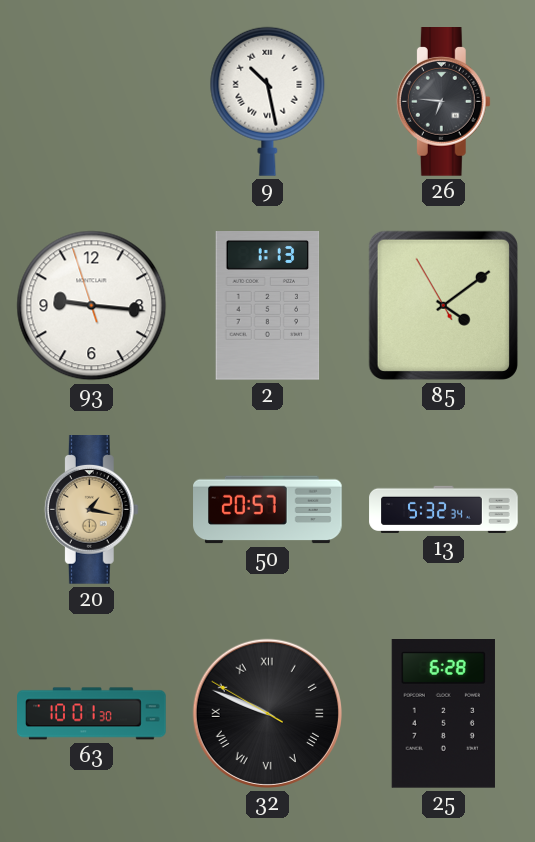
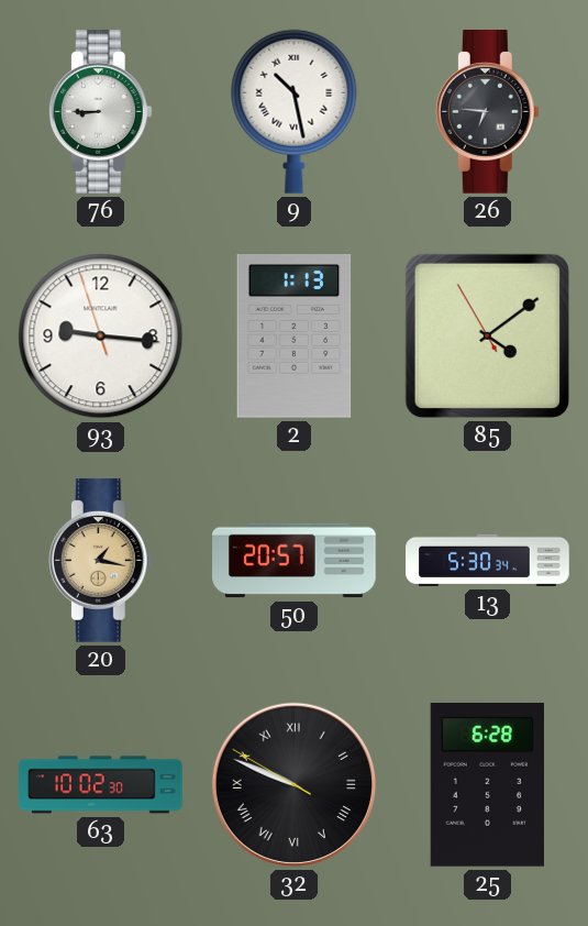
76: none -> 8:45 (100, 112)
13: 5:32 -> 5:30 (488, 560)
63: 10:01 -> 10:02 (101, 785)
